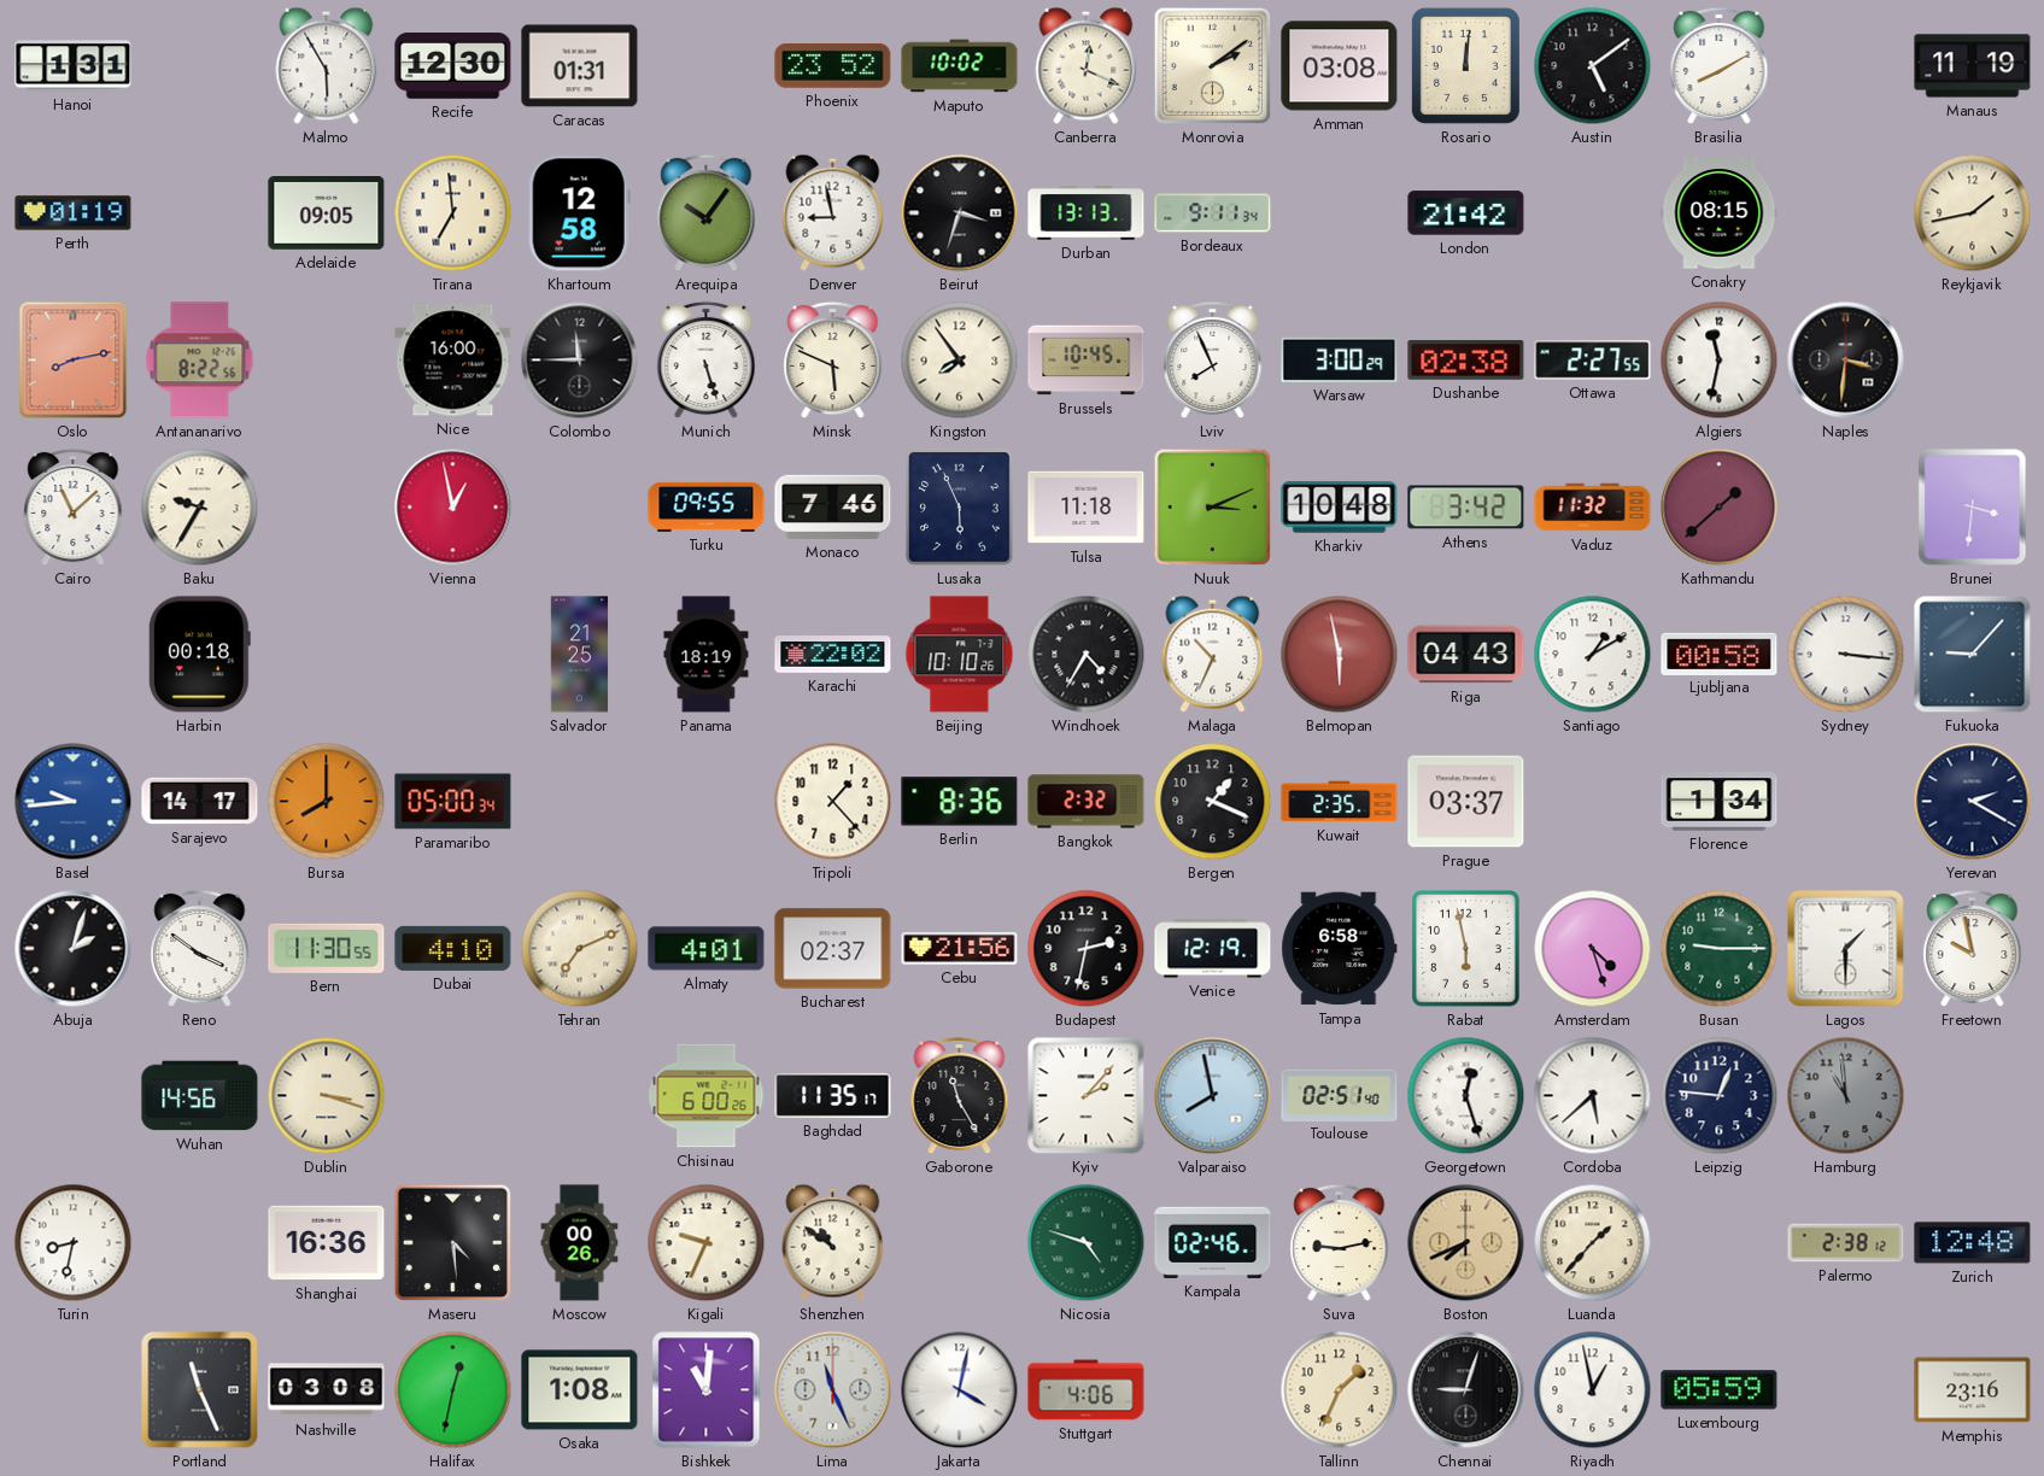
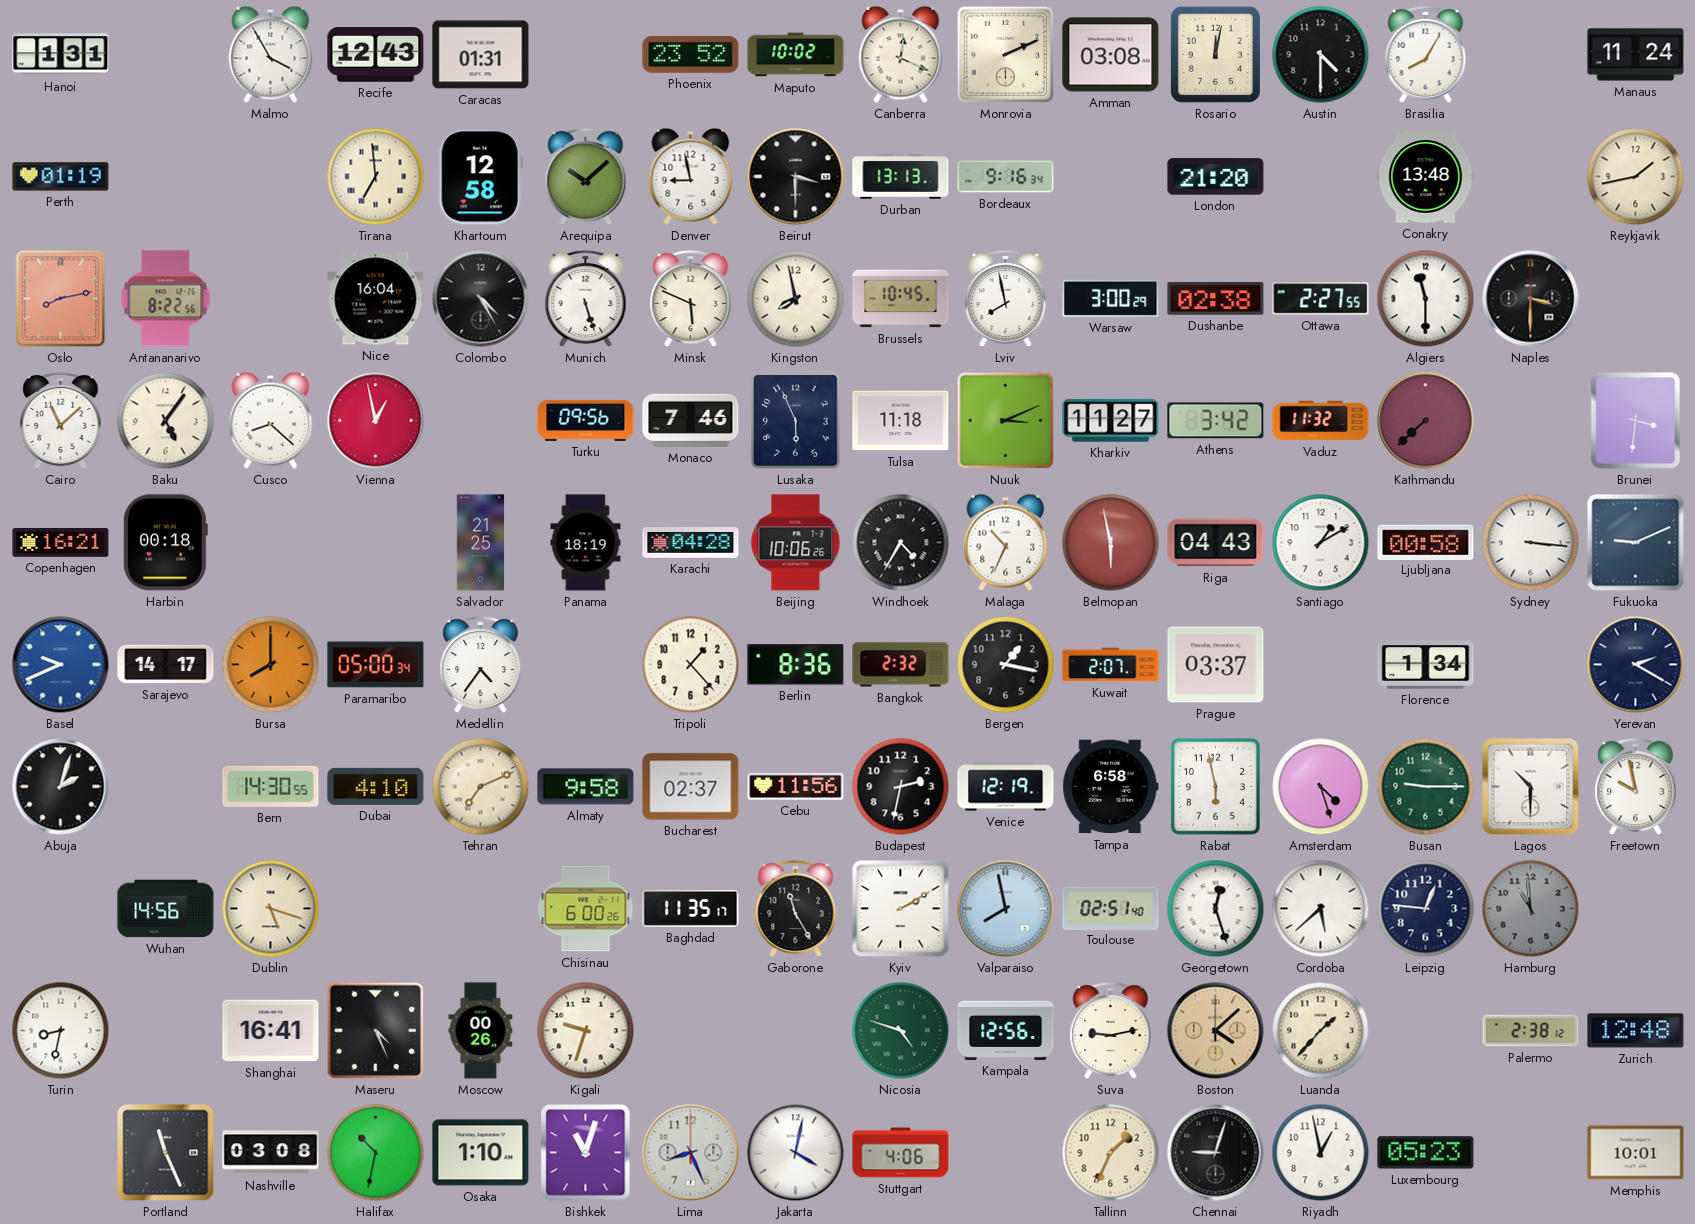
Malmo: 5:55 -> 3:55 (271, 54)
Recife: 12:30 -> 12:43 (376, 55)
Monrovia: 2:09 -> 2:11 (1006, 55)
Rosario: 12:01 -> 12:02 (1215, 54)
Austin: 5:09 -> 4:30 (1321, 55)
Brasilia: 8:10 -> 8:05 (1426, 55)
Manaus: 11:19 -> 11:24 (1636, 55)
Adelaide: 09:05 -> none (327, 213)
Arequipa: 10:06 -> 10:08 (586, 177)
Beirut: 3:33 -> 3:30 (796, 177)
Bordeaux: 9:11 -> 9:16 (1006, 177)
London: 21:42 -> 21:20 (1216, 177)
Conakry: 08:15 -> 13:48 (1426, 177)
Nice: 16:00 -> 16:04 (376, 299)
Colombo: 11:45 -> 4:25 (481, 299)
Kingston: 7:54 -> 7:58 (796, 299)
Lviv: 7:56 -> 7:58 (1006, 299)
Algiers: 11:32 -> 11:30 (1426, 299)
Naples: 3:31 -> 3:30 (1531, 299)
Baku: 9:35 -> 5:06 (166, 421)
Cusco: none -> 8:22 (271, 420)
Turku: 09:55 -> 09:56 (586, 420)
Kharkiv: 10:48 -> 11:27 (1111, 421)
Kathmandu: 1:38 -> 7:38 (1426, 421)
Copenhagen: none -> 16:21 (61, 543)
Karachi: 22:02 -> 04:28 (691, 543)
Beijing: 10:10 -> 10:06 (796, 543)
Fukuoka: 9:07 -> 9:11 (1636, 543)
Basel: 9:44 -> 9:41 (61, 665)
Medellin: none -> 4:36 (481, 665)
Bergen: 1:19 -> 1:17 (1006, 665)
Kuwait: 2:35 -> 2:07 (1111, 665)
Reno: 3:51 -> none (200, 949)
Bern: 11:30 -> 14:30 (271, 786)
Almaty: 4:01 -> 9:58 (586, 787)
Cebu: 21:56 -> 11:56 (796, 786)
Lagos: 1:30 -> 10:30 (1531, 787)
Dublin: 3:18 -> 5:18 (271, 909)
Kyiv: 2:07 -> 2:10 (901, 909)
Shanghai: 16:36 -> 16:41 (271, 1031)
Maseru: 4:29 -> 4:26 (376, 1031)
Kigali: 9:34 -> 9:33 (586, 1031)
Shenzhen: 10:51 -> none (833, 1242)
Kampala: 02:46 -> 12:56 (1006, 1030)
Boston: 7:41 -> 4:08 (1216, 1031)
Halifax: 12:32 -> 10:32 (376, 1153)
Osaka: 1:08 -> 1:10 (481, 1153)
Bishkek: 11:01 -> 11:03 (586, 1153)
Lima: 11:26 -> 8:26 (691, 1153)
Luxembourg: 05:59 -> 05:23 (1426, 1153)
Memphis: 23:16 -> 10:01 (1636, 1153)
